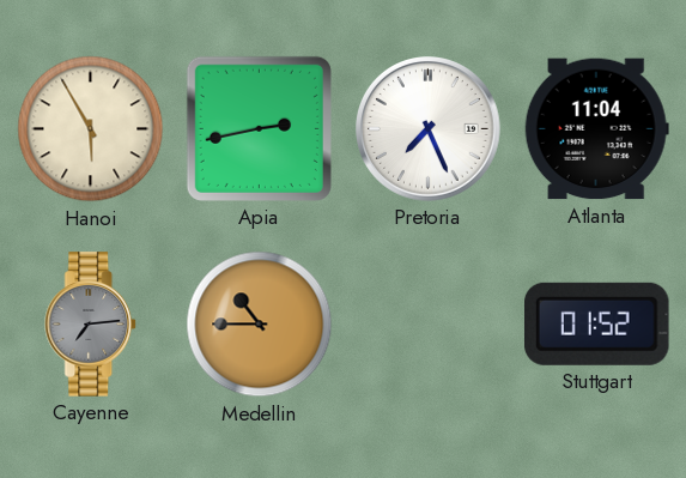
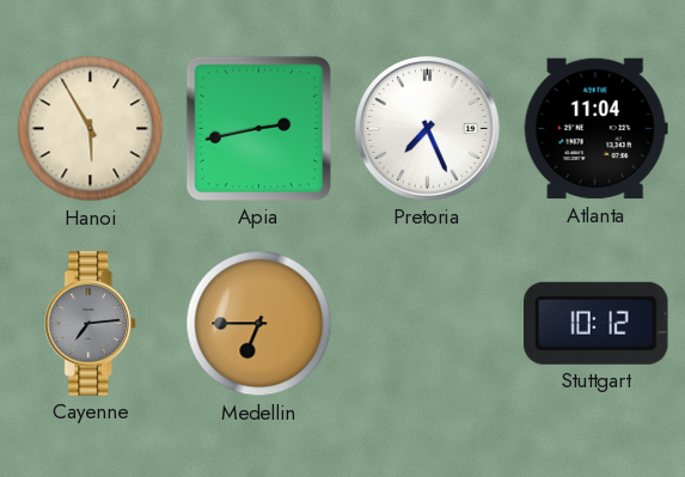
Medellin: 10:45 -> 6:45 (259, 324)
Stuttgart: 01:52 -> 10:12 (597, 323)
